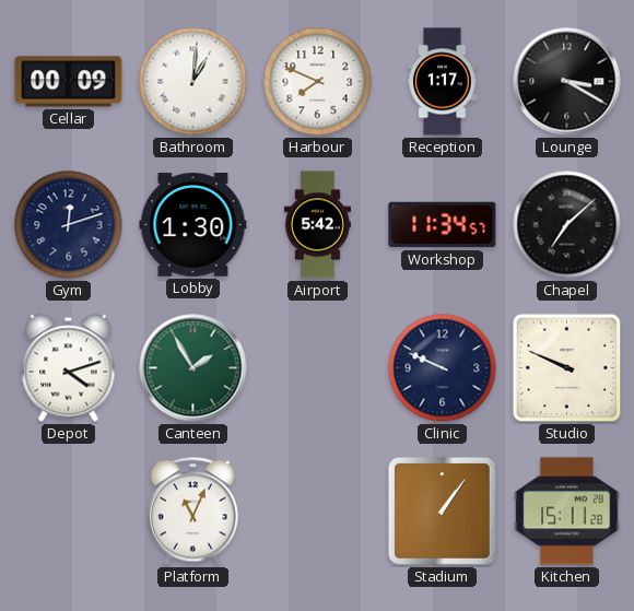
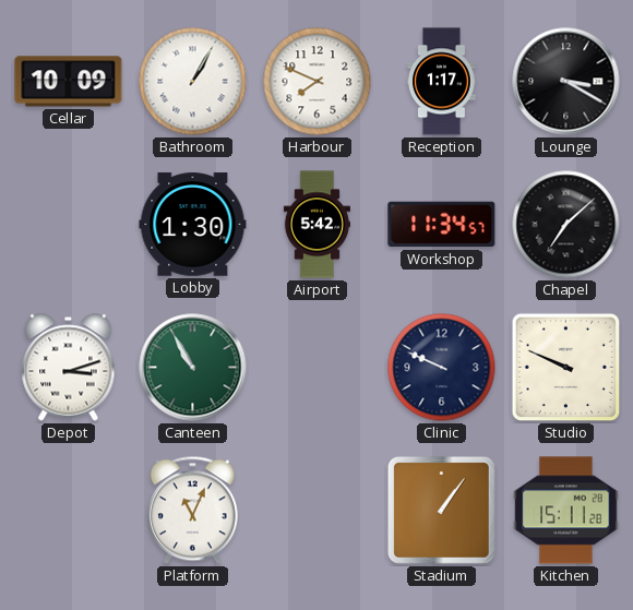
Cellar: 00:09 -> 10:09 (69, 82)
Bathroom: 1:01 -> 1:05 (193, 82)
Gym: 12:12 -> none (69, 225)
Depot: 4:12 -> 3:12 (69, 368)
Canteen: 1:55 -> 10:55 (193, 368)
